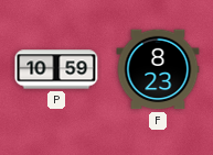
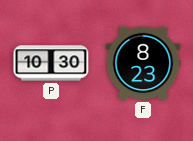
P: 10:59 -> 10:30 (51, 63)
